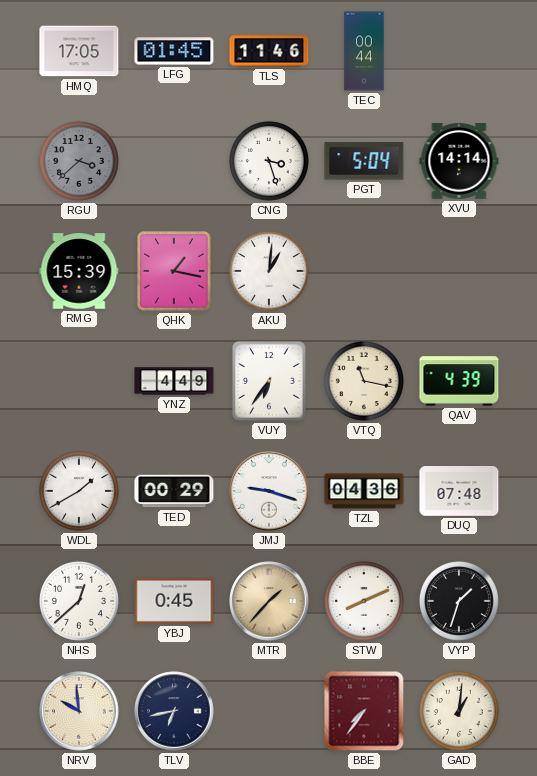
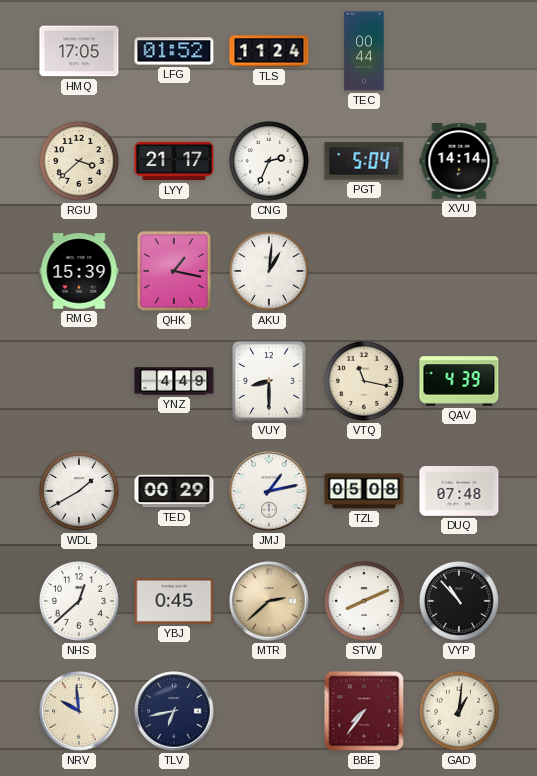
LFG: 01:45 -> 01:52 (174, 51)
TLS: 11:46 -> 11:24 (269, 51)
RGU dial: grey -> cream (79, 161)
LYY: none -> 21:17 (174, 161)
CNG: 3:27 -> 2:34 (269, 161)
VUY: 6:36 -> 8:30 (269, 381)
JMJ: 9:18 -> 1:13 (269, 491)
TZL: 04:36 -> 05:08 (364, 491)
MTR: 1:37 -> 2:38 (269, 601)
VYP: 1:33 -> 10:53 (459, 601)
